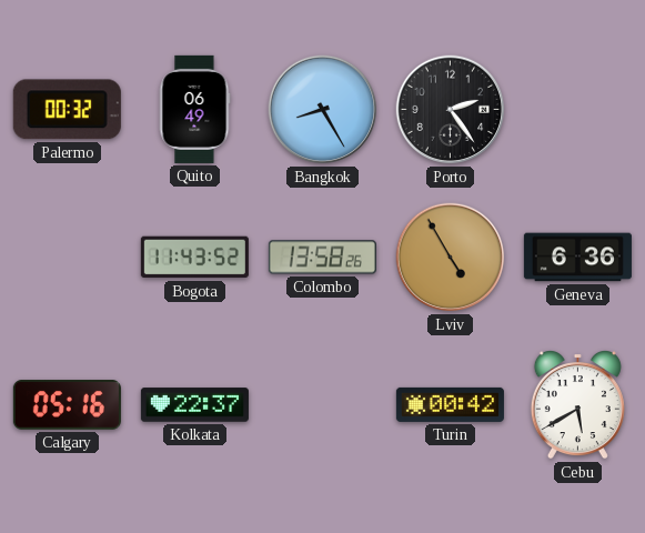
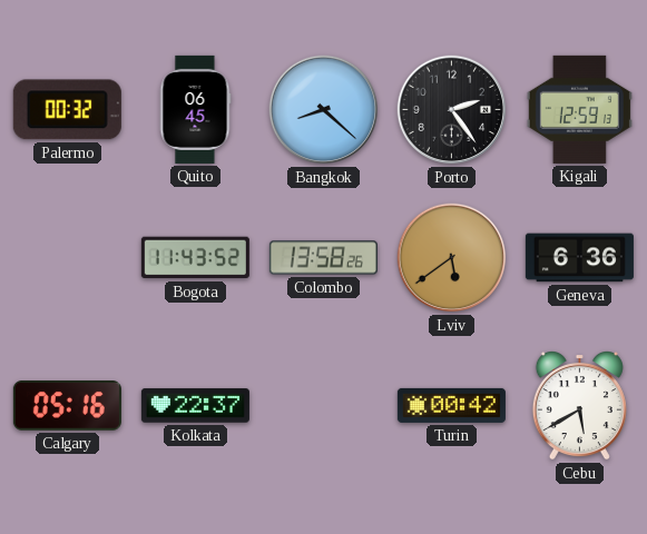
Quito: 06:49 -> 06:45 (195, 109)
Bangkok: 8:25 -> 8:22 (324, 110)
Kigali: none -> 12:59 (579, 109)
Lviv: 4:55 -> 5:39 (452, 258)
